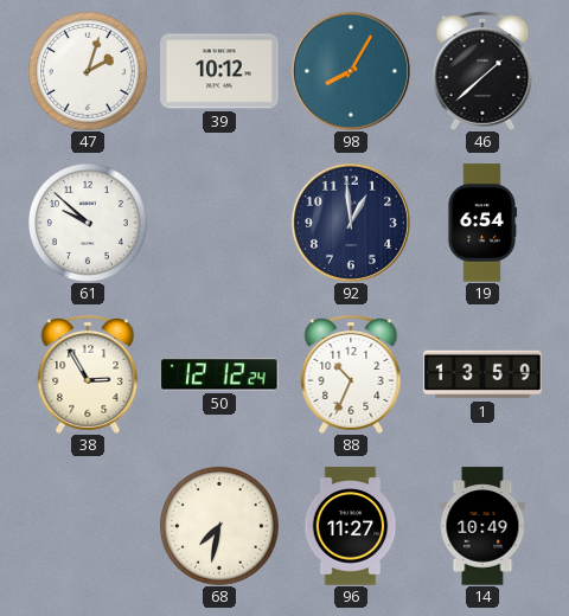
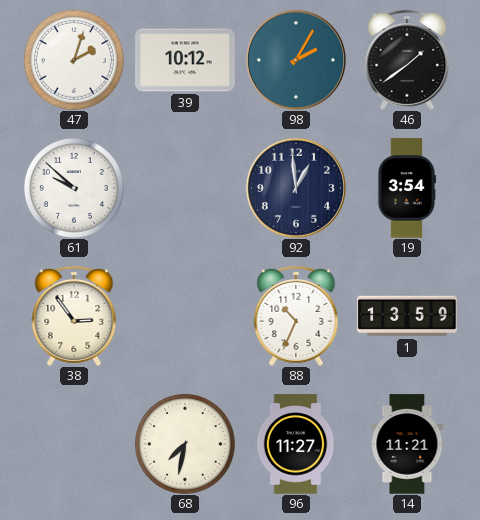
98: 8:05 -> 2:05 (296, 60)
46: 1:38 -> 1:39 (407, 60)
19: 6:54 -> 3:54 (406, 188)
38: 2:55 -> 2:54 (74, 316)
50: 12:12 -> none (219, 374)
14: 10:49 -> 11:21 (407, 444)
